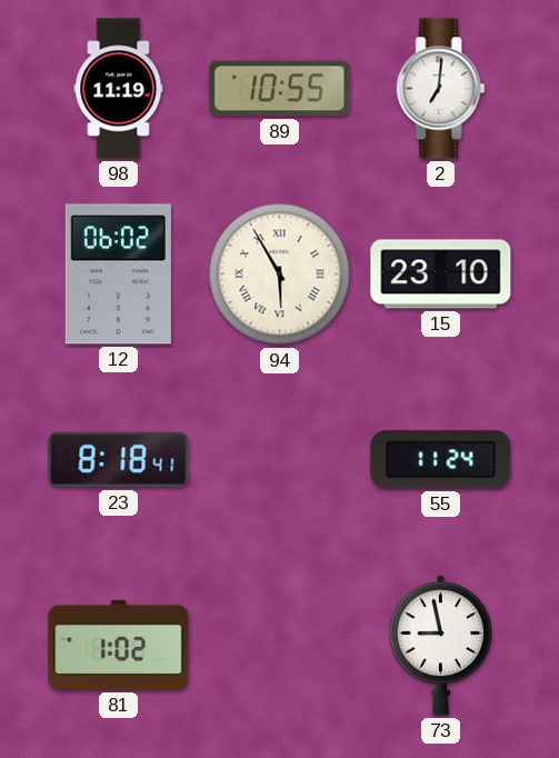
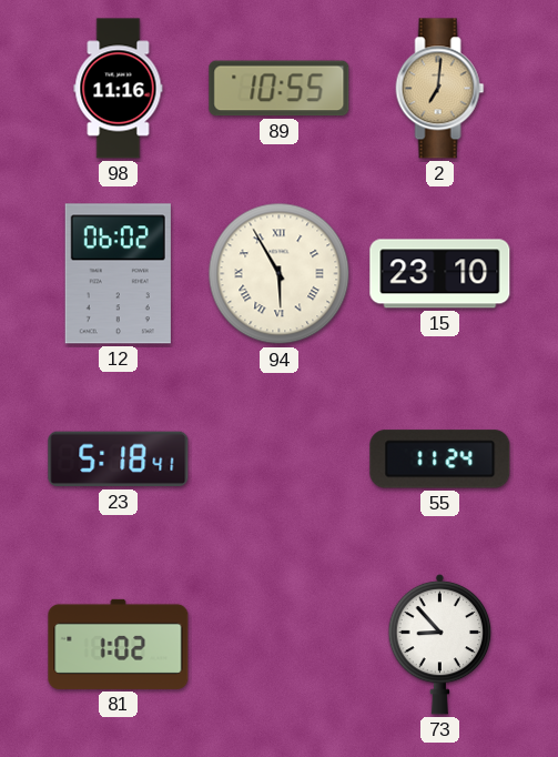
98: 11:19 -> 11:16 (119, 89)
2 dial: white -> champagne (440, 89)
23: 8:18 -> 5:18 (119, 460)
73: 8:58 -> 8:53 (440, 644)
